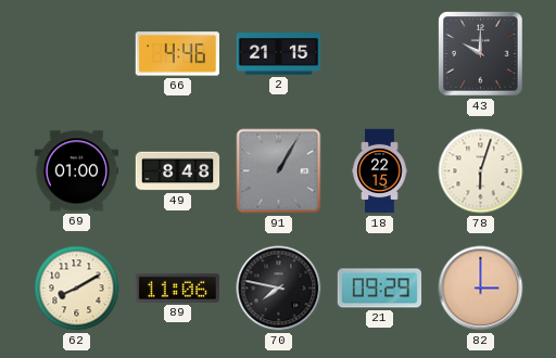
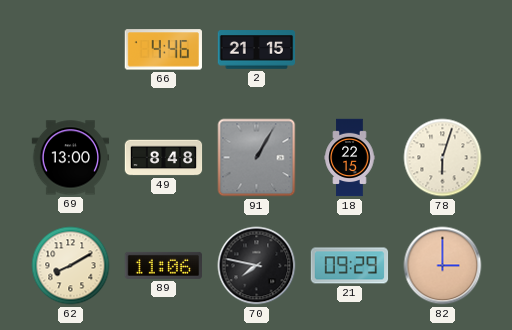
43: 10:00 -> none (481, 54)
69: 01:00 -> 13:00 (71, 158)
